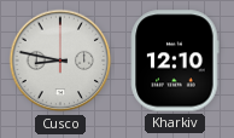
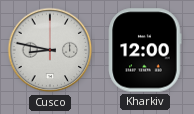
Kharkiv: 12:10 -> 12:00 (145, 50)
